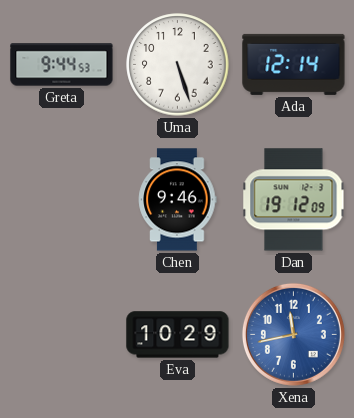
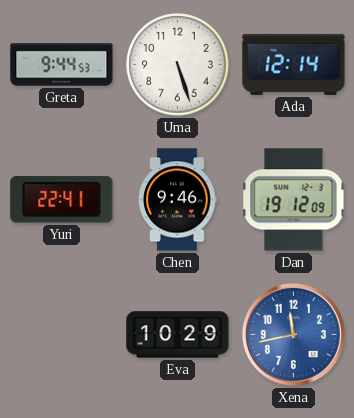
Yuri: none -> 22:41 (62, 200)
